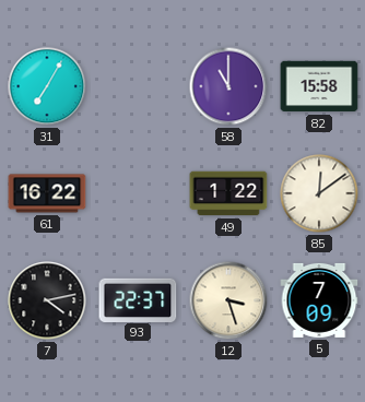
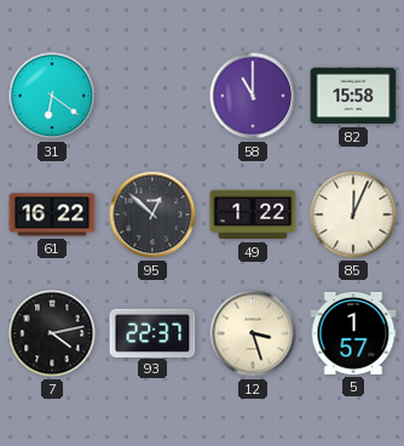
31: 7:05 -> 6:21 (52, 96)
95: none -> 12:52 (152, 215)
85: 12:09 -> 12:04 (353, 215)
5: 7:09 -> 1:57 (353, 333)
